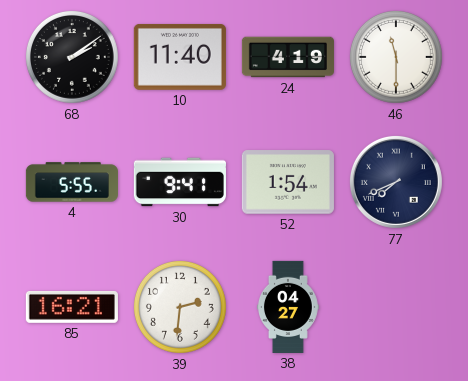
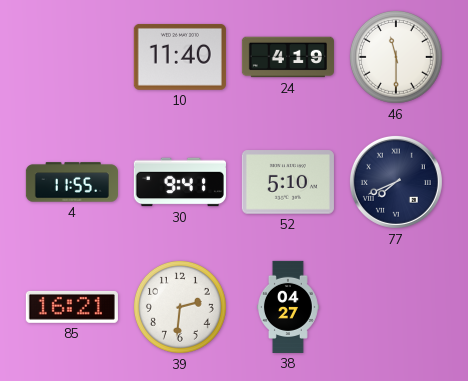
68: 2:09 -> none (72, 57)
4: 5:55 -> 11:55 (72, 182)
52: 1:54 -> 5:10 (288, 182)
